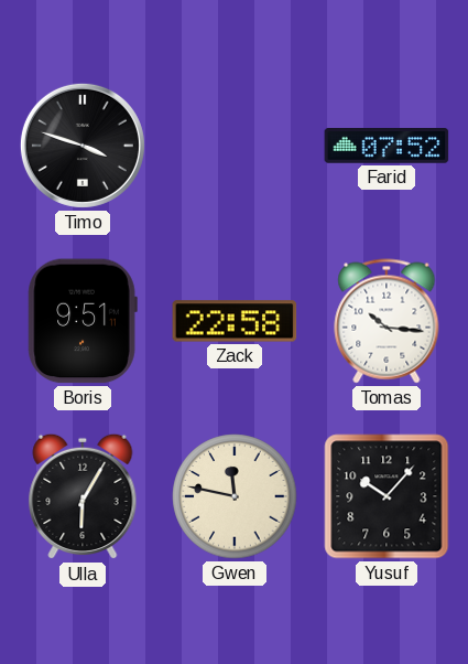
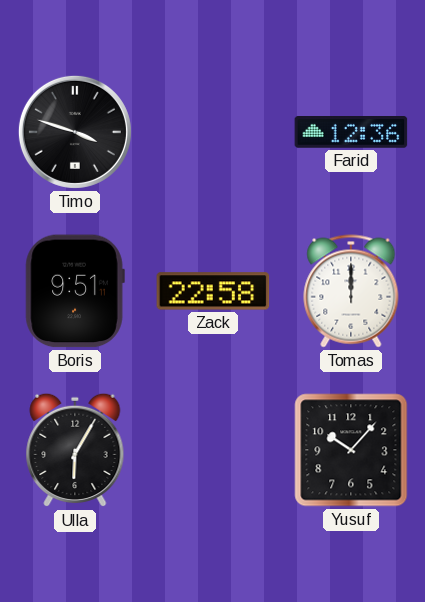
Farid: 07:52 -> 12:36 (351, 133)
Tomas: 10:16 -> 12:00 (351, 291)
Gwen: 11:47 -> none (235, 496)
